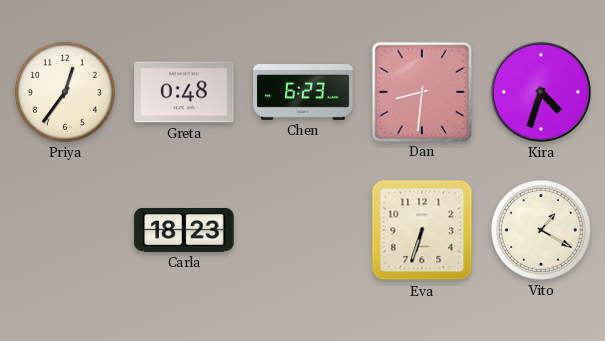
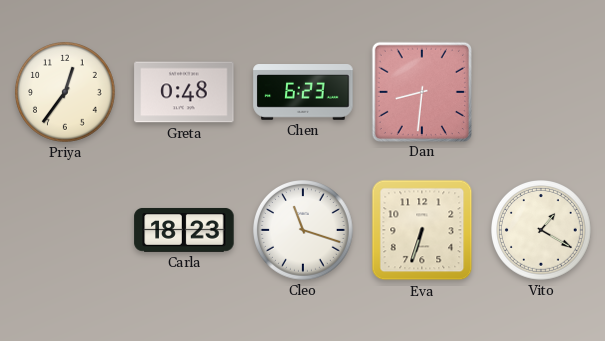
Kira: 4:33 -> none (541, 92)
Cleo: none -> 11:18 (304, 231)
